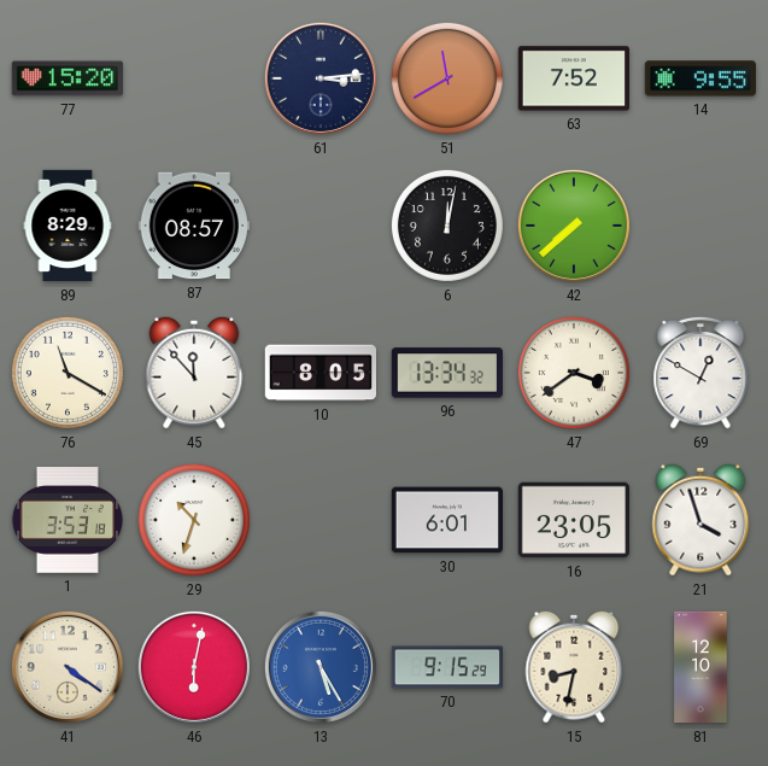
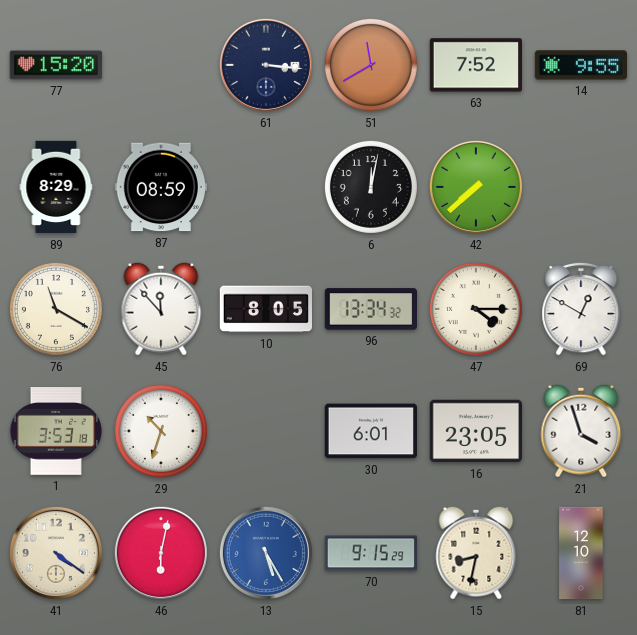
61: 3:14 -> 3:16 (266, 65)
87: 08:57 -> 08:59 (160, 187)
47: 3:39 -> 4:15 (476, 309)
